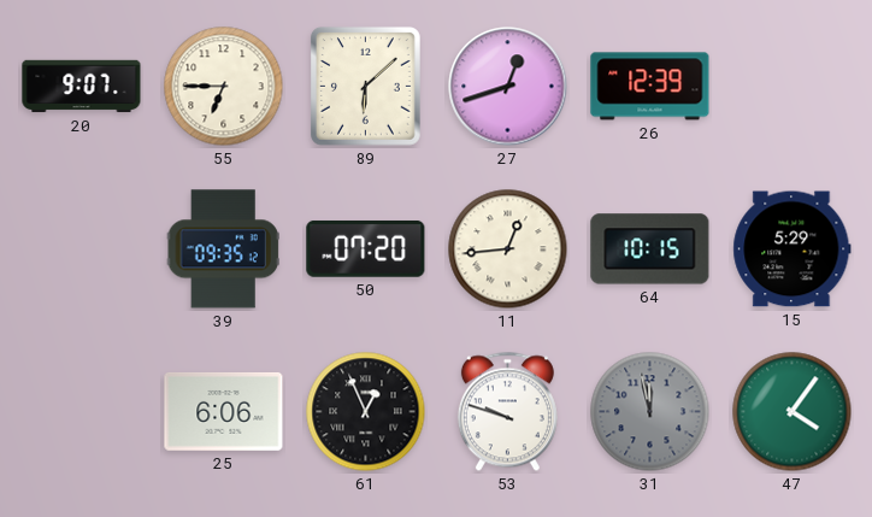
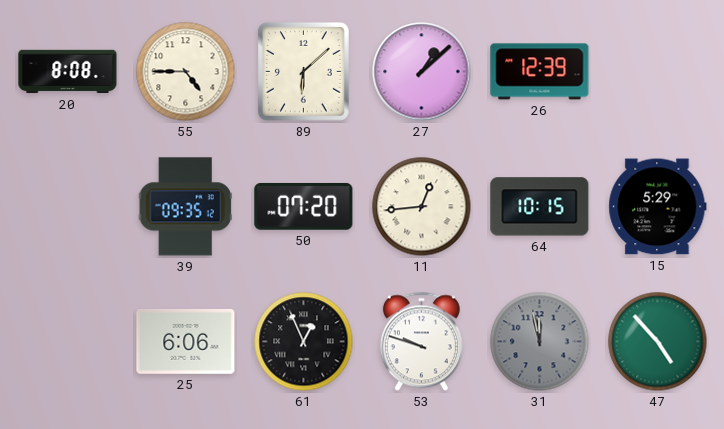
20: 9:07 -> 8:08 (68, 72)
55: 6:45 -> 4:45 (186, 72)
27: 12:42 -> 1:08 (422, 72)
47: 4:06 -> 4:53 (658, 342)
